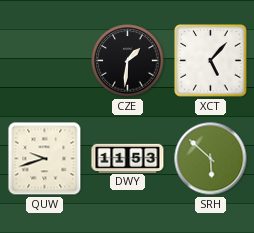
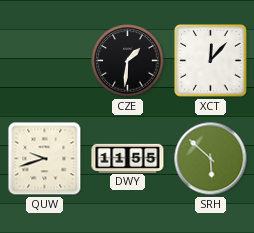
XCT: 5:07 -> 12:07 (211, 61)
DWY: 11:53 -> 11:55 (128, 158)
